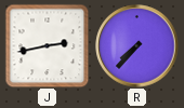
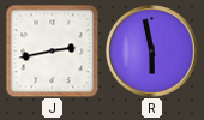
R: 7:37 -> 5:58 (152, 52)
